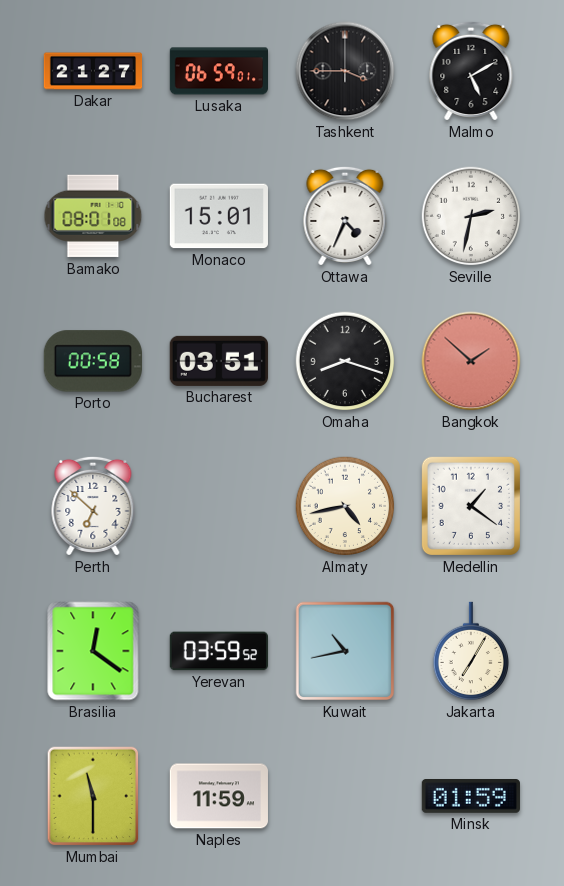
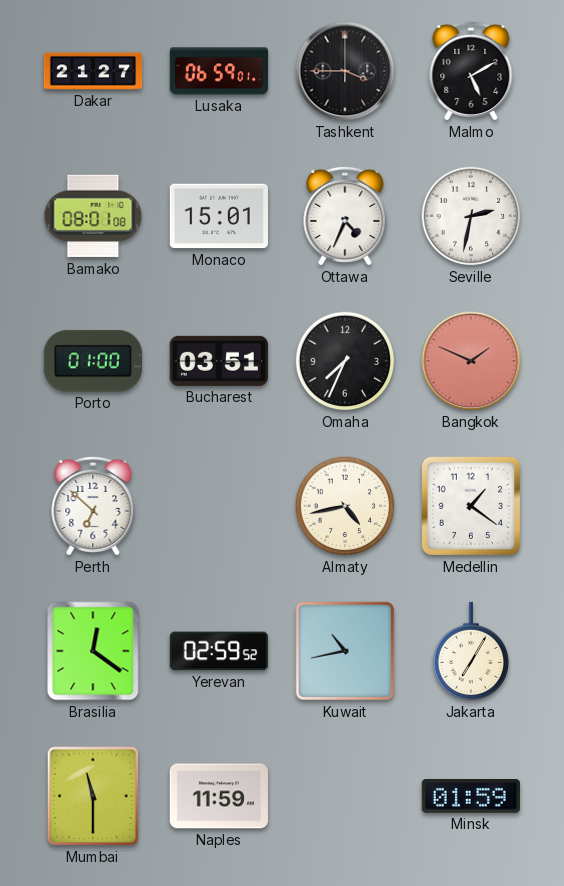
Porto: 00:58 -> 01:00 (93, 361)
Omaha: 8:18 -> 7:34 (345, 361)
Bangkok: 1:52 -> 1:49 (471, 361)
Yerevan: 03:59 -> 02:59 (219, 651)
